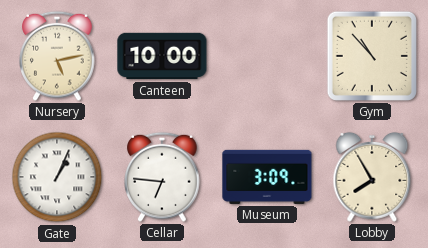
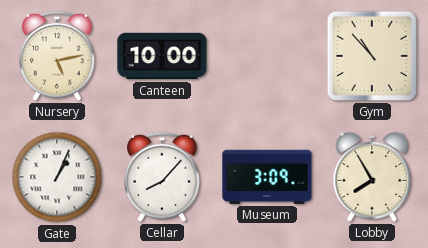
Cellar: 6:46 -> 8:07 (162, 177)
